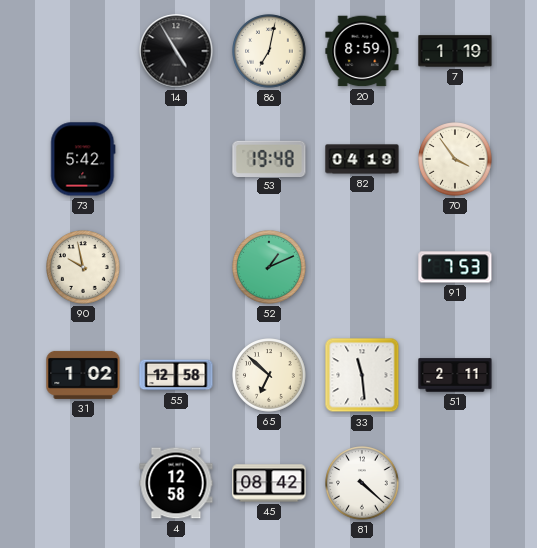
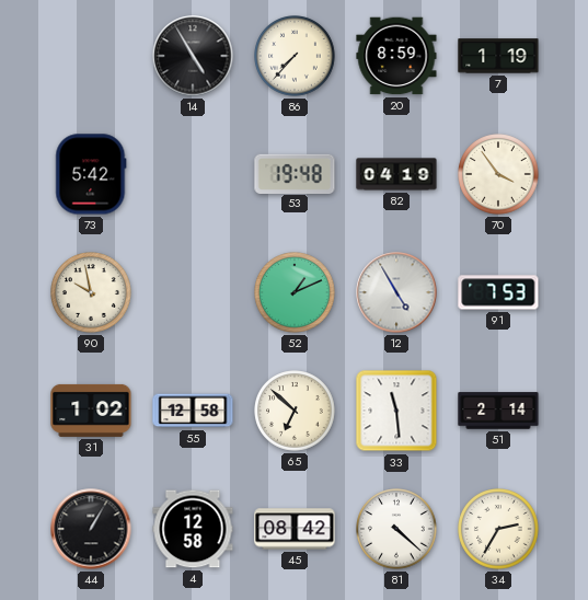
86: 7:02 -> 7:37 (295, 56)
12: none -> 4:55 (396, 292)
51: 2:11 -> 2:14 (498, 411)
44: none -> 1:05 (91, 529)
34: none -> 2:35 (498, 529)
